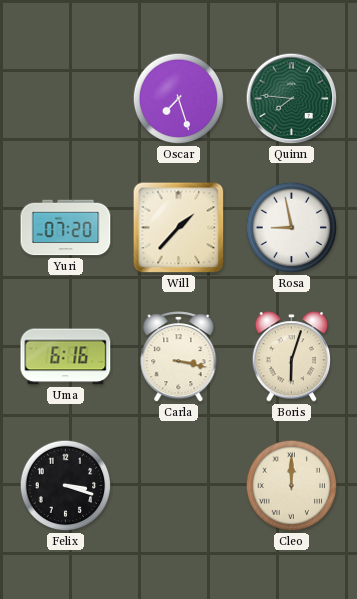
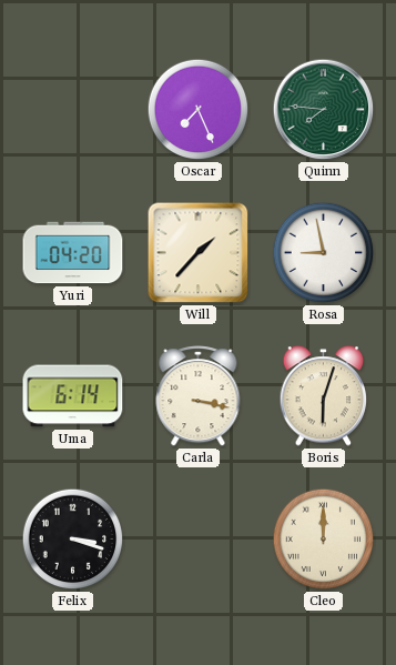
Oscar: 7:27 -> 7:26 (199, 110)
Yuri: 07:20 -> 04:20 (73, 253)
Uma: 6:16 -> 6:14 (73, 396)
